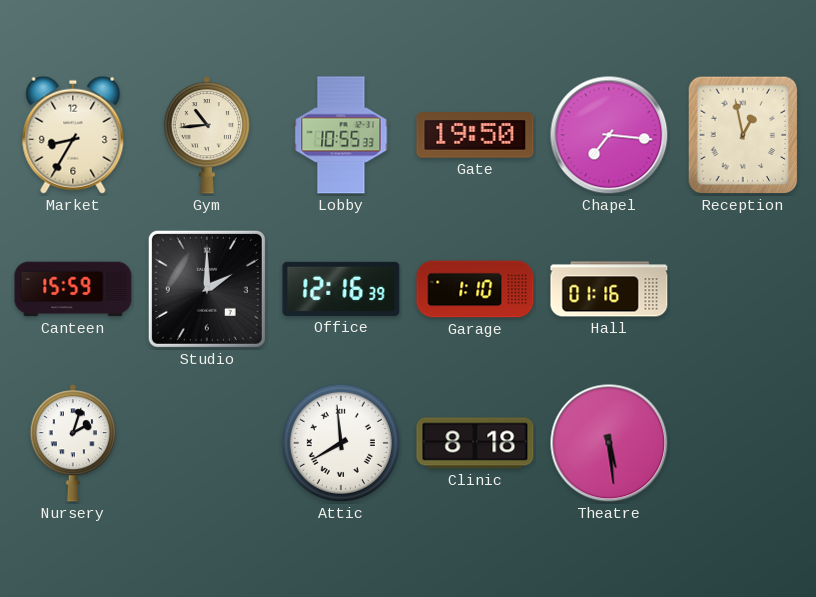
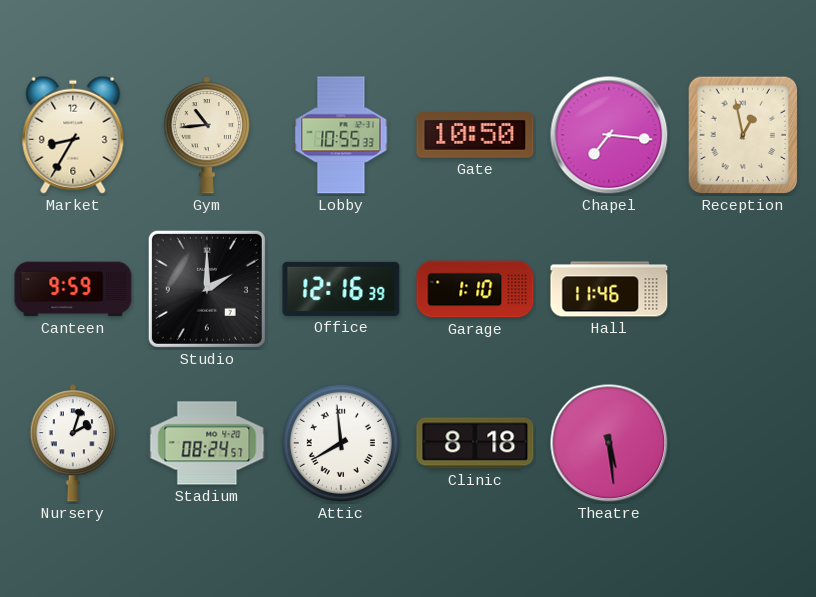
Gate: 19:50 -> 10:50 (475, 135)
Canteen: 15:59 -> 9:59 (73, 289)
Hall: 01:16 -> 11:46 (609, 289)
Stadium: none -> 08:24 (207, 443)
